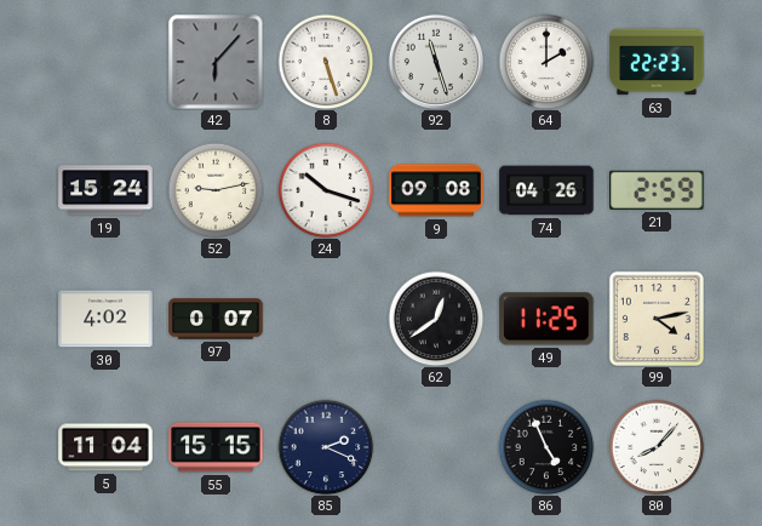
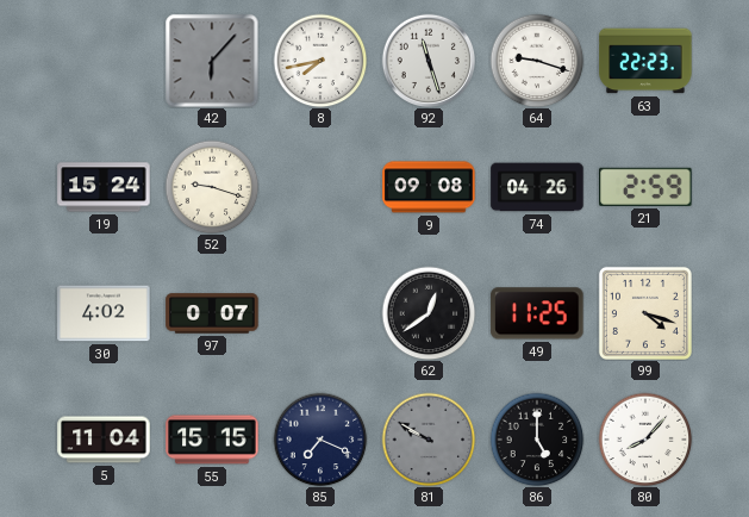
8: 5:27 -> 7:43 (320, 61)
64: 2:00 -> 9:18 (537, 61)
52: 9:13 -> 9:18 (212, 187)
24: 10:18 -> none (326, 190)
99: 4:13 -> 4:18 (645, 313)
85: 2:19 -> 7:19 (320, 440)
81: none -> 9:50 (429, 440)
86: 4:56 -> 5:00 (537, 440)
